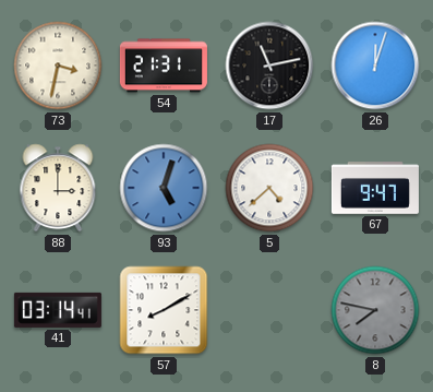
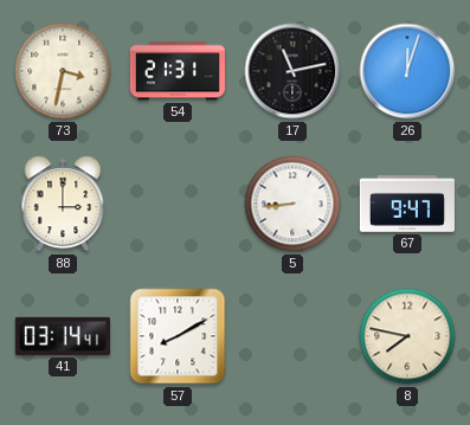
93: 5:03 -> none (164, 188)
5: 4:38 -> 8:44 (292, 204)
8 dial: grey -> cream (407, 336)
